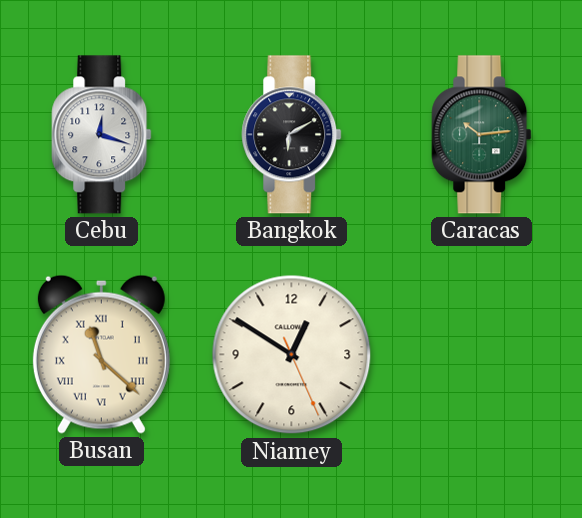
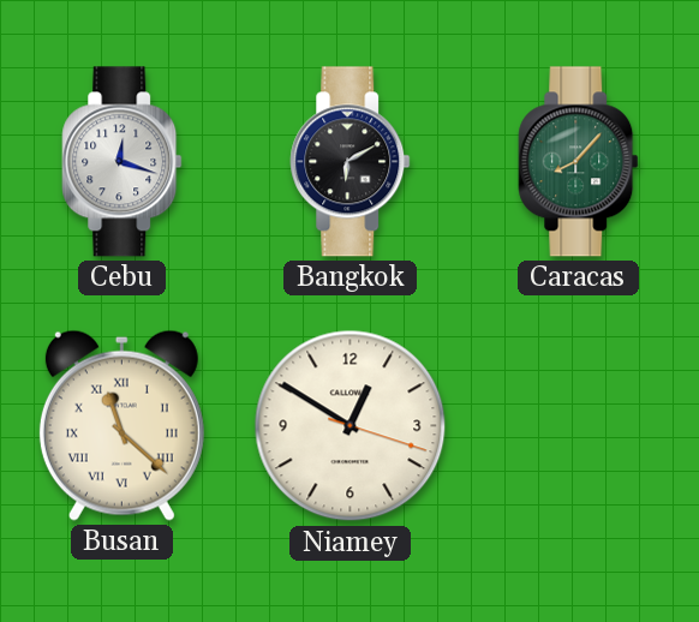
Caracas: 10:14 -> 8:07 (579, 162)
Niamey: 12:50:26 -> 12:50:18 (351, 426)
